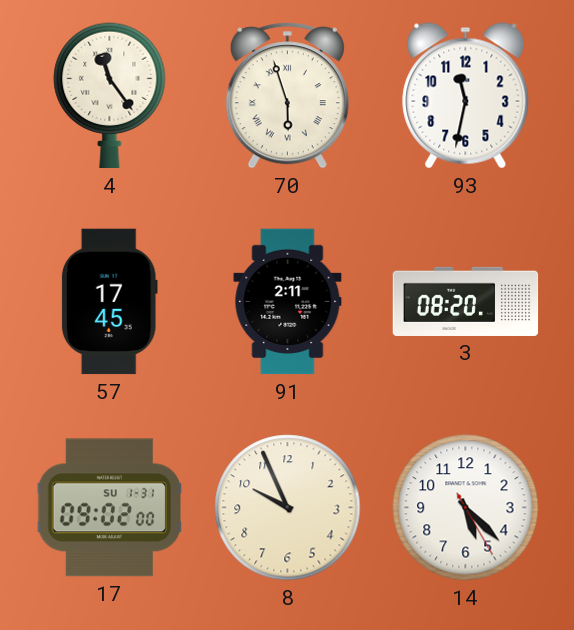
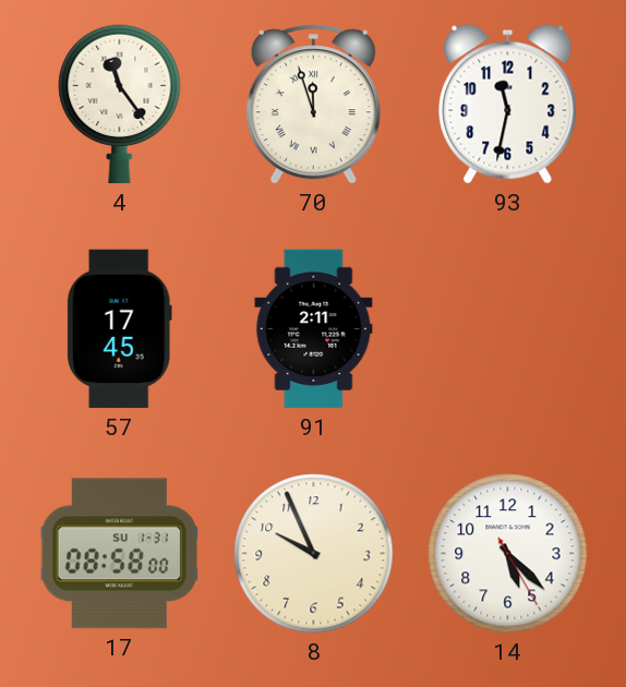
70: 5:57 -> 11:57 (313, 105)
3: 08:20 -> none (466, 301)
17: 09:02 -> 08:58 (119, 554)
